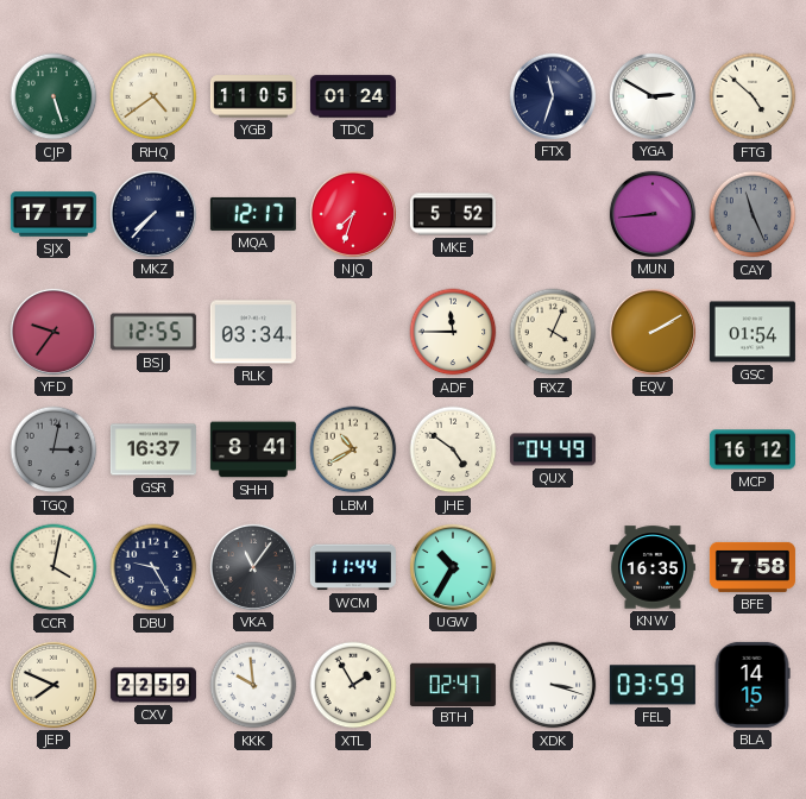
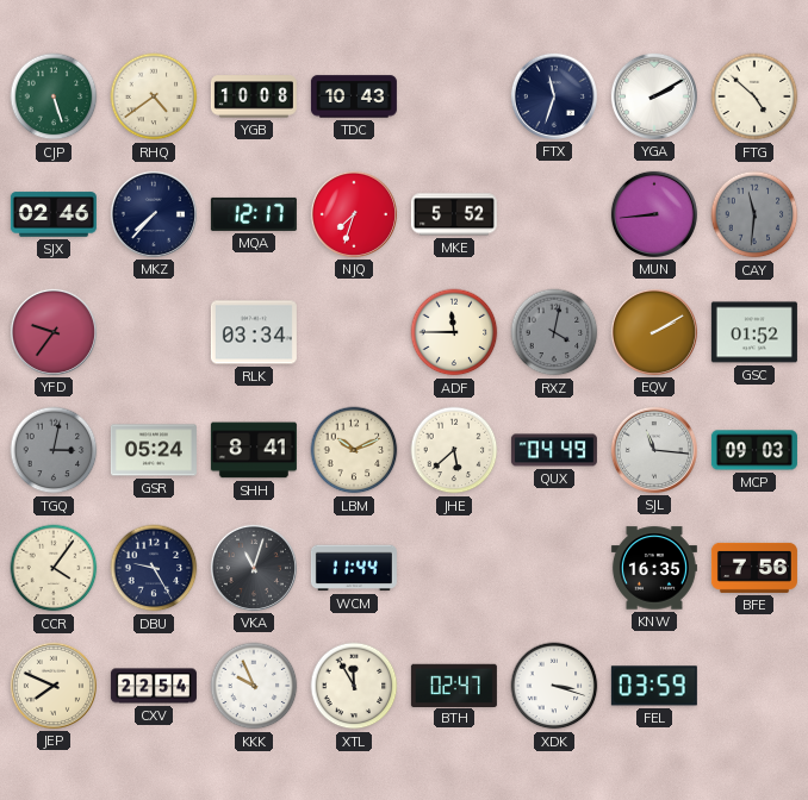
YGB: 11:05 -> 10:08 (254, 96)
TDC: 01:24 -> 10:43 (354, 96)
YGA: 2:50 -> 2:10 (654, 96)
SJX: 17:17 -> 02:46 (54, 214)
CAY: 11:26 -> 11:31 (754, 214)
BSJ: 12:55 -> none (153, 332)
RXZ: 4:04 -> 4:02 (554, 332)
RXZ dial: cream -> grey (554, 332)
GSC: 01:54 -> 01:52 (754, 332)
GSR: 16:37 -> 05:24 (154, 450)
LBM: 10:40 -> 10:11 (354, 450)
JHE: 4:51 -> 5:38 (454, 450)
SJL: none -> 11:16 (654, 450)
MCP: 16:12 -> 09:03 (754, 450)
CCR: 4:02 -> 4:06 (54, 568)
VKA: 11:06 -> 11:03 (254, 568)
UGW: 10:35 -> none (453, 567)
BFE: 7:58 -> 7:56 (754, 568)
CXV: 22:59 -> 22:54 (154, 686)
KKK: 9:59 -> 9:56 (254, 686)
XTL: 1:55 -> 11:55 (354, 686)
BLA: 14:15 -> none (753, 685)
